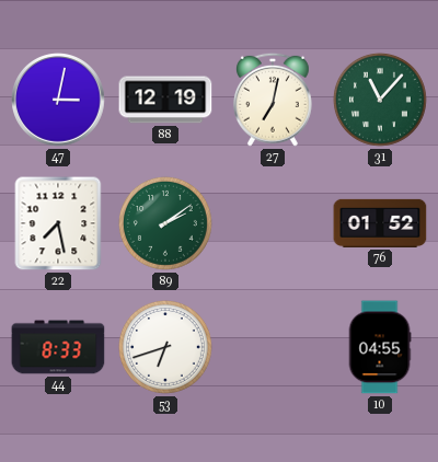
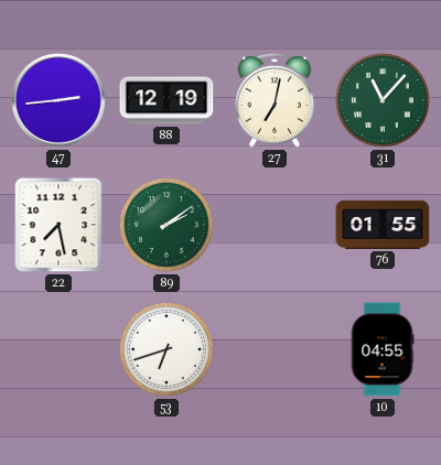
47: 3:02 -> 2:44 (60, 101)
76: 01:52 -> 01:55 (383, 225)
44: 8:33 -> none (58, 347)
